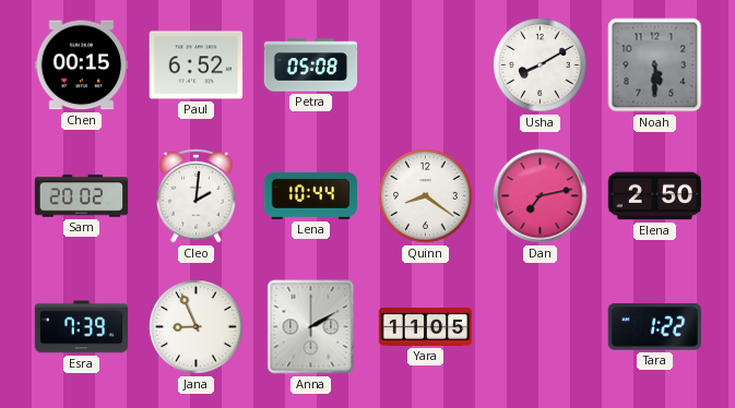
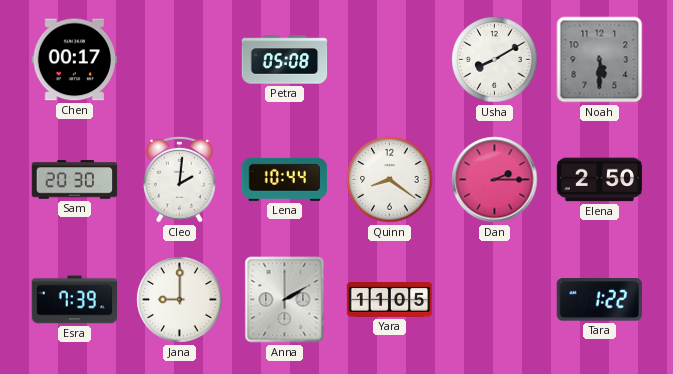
Chen: 00:15 -> 00:17 (75, 60)
Paul: 6:52 -> none (197, 65)
Sam: 20:02 -> 20:30 (75, 180)
Dan: 7:13 -> 2:15 (495, 180)
Jana: 8:56 -> 9:00 (180, 300)
